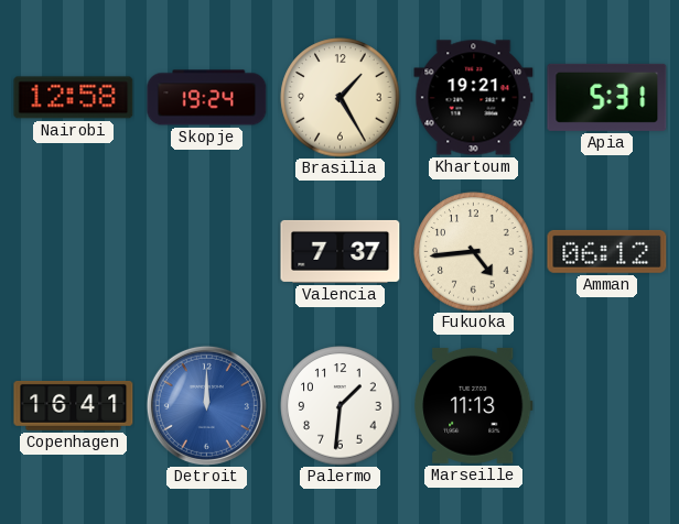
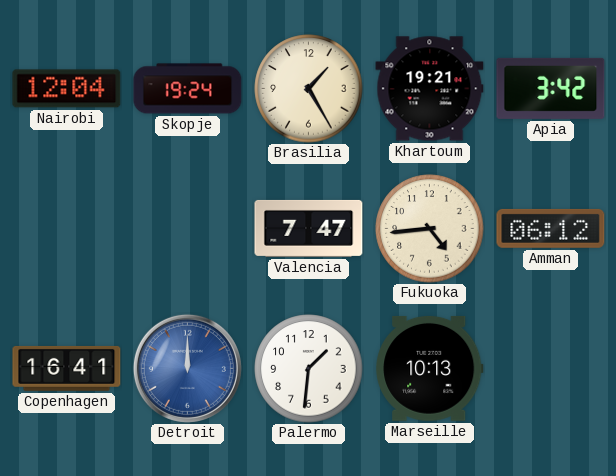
Nairobi: 12:58 -> 12:04 (67, 89)
Apia: 5:31 -> 3:42 (551, 88)
Valencia: 7:37 -> 7:47 (309, 228)
Marseille: 11:13 -> 10:13 (430, 368)
